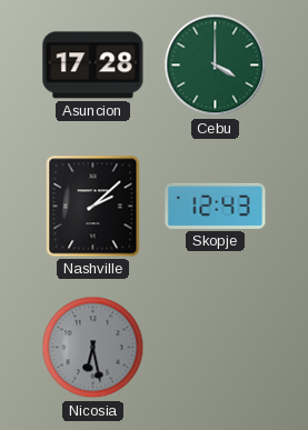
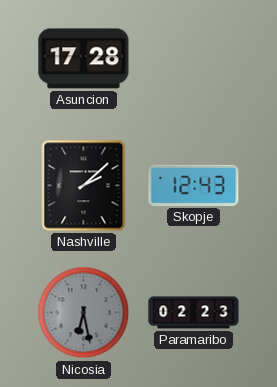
Cebu: 4:00 -> none (216, 66)
Paramaribo: none -> 02:23 (194, 313)
